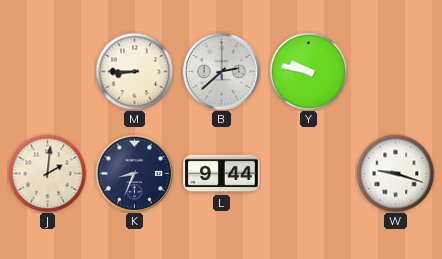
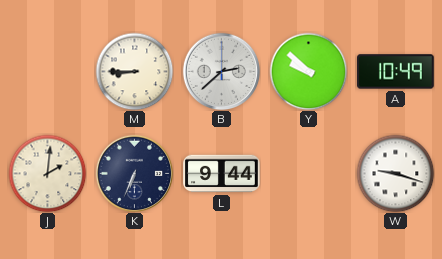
Y: 9:47 -> 9:52 (308, 71)
A: none -> 10:49 (396, 72)
K: 8:34 -> 6:34 (134, 173)
